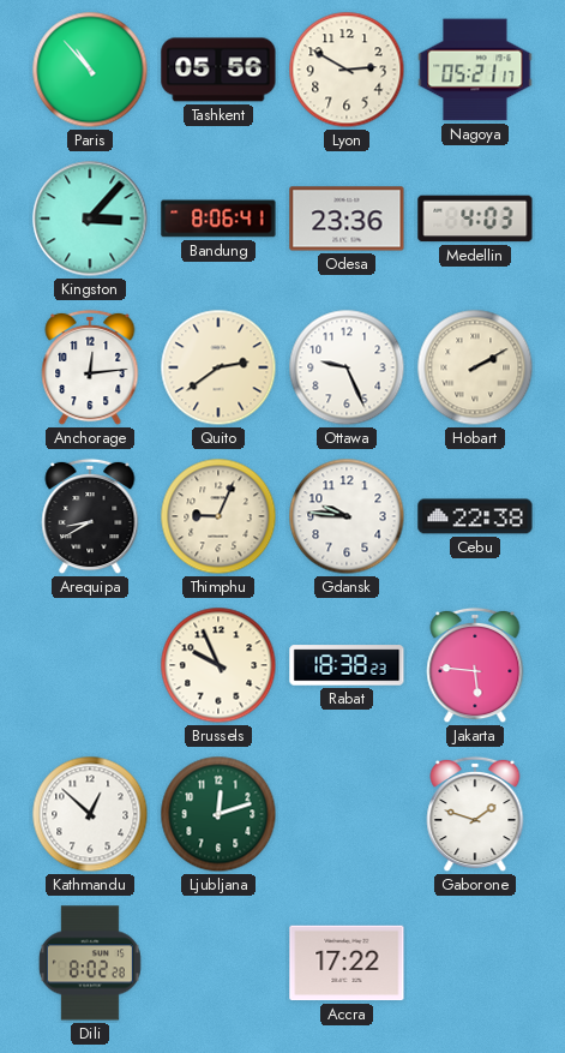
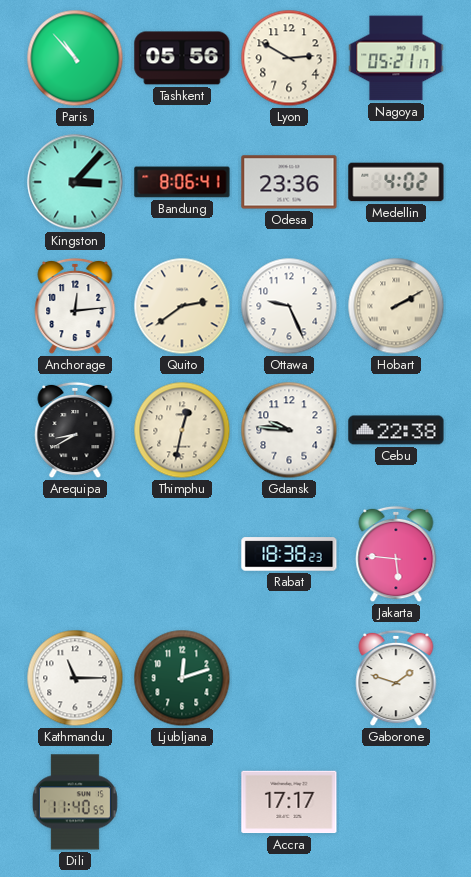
Medellin: 4:03 -> 4:02 (396, 182)
Thimphu: 9:04 -> 12:32 (182, 430)
Brussels: 9:56 -> none (218, 665)
Kathmandu: 12:52 -> 11:15 (75, 678)
Dili: 8:02 -> 11:40 (75, 802)
Accra: 17:22 -> 17:17 (289, 802)
